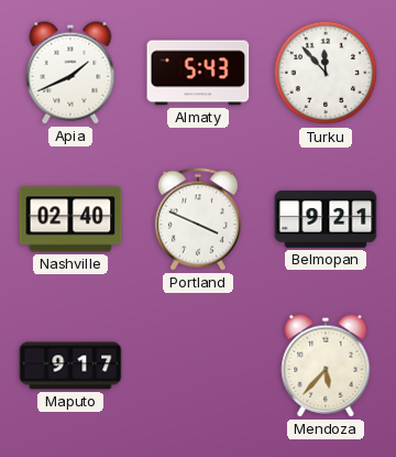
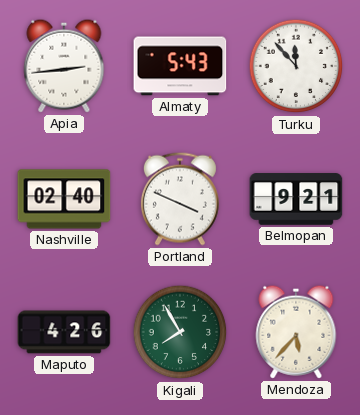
Apia: 1:41 -> 2:44 (64, 66)
Maputo: 9:17 -> 4:26 (64, 332)
Kigali: none -> 7:55 (180, 332)
